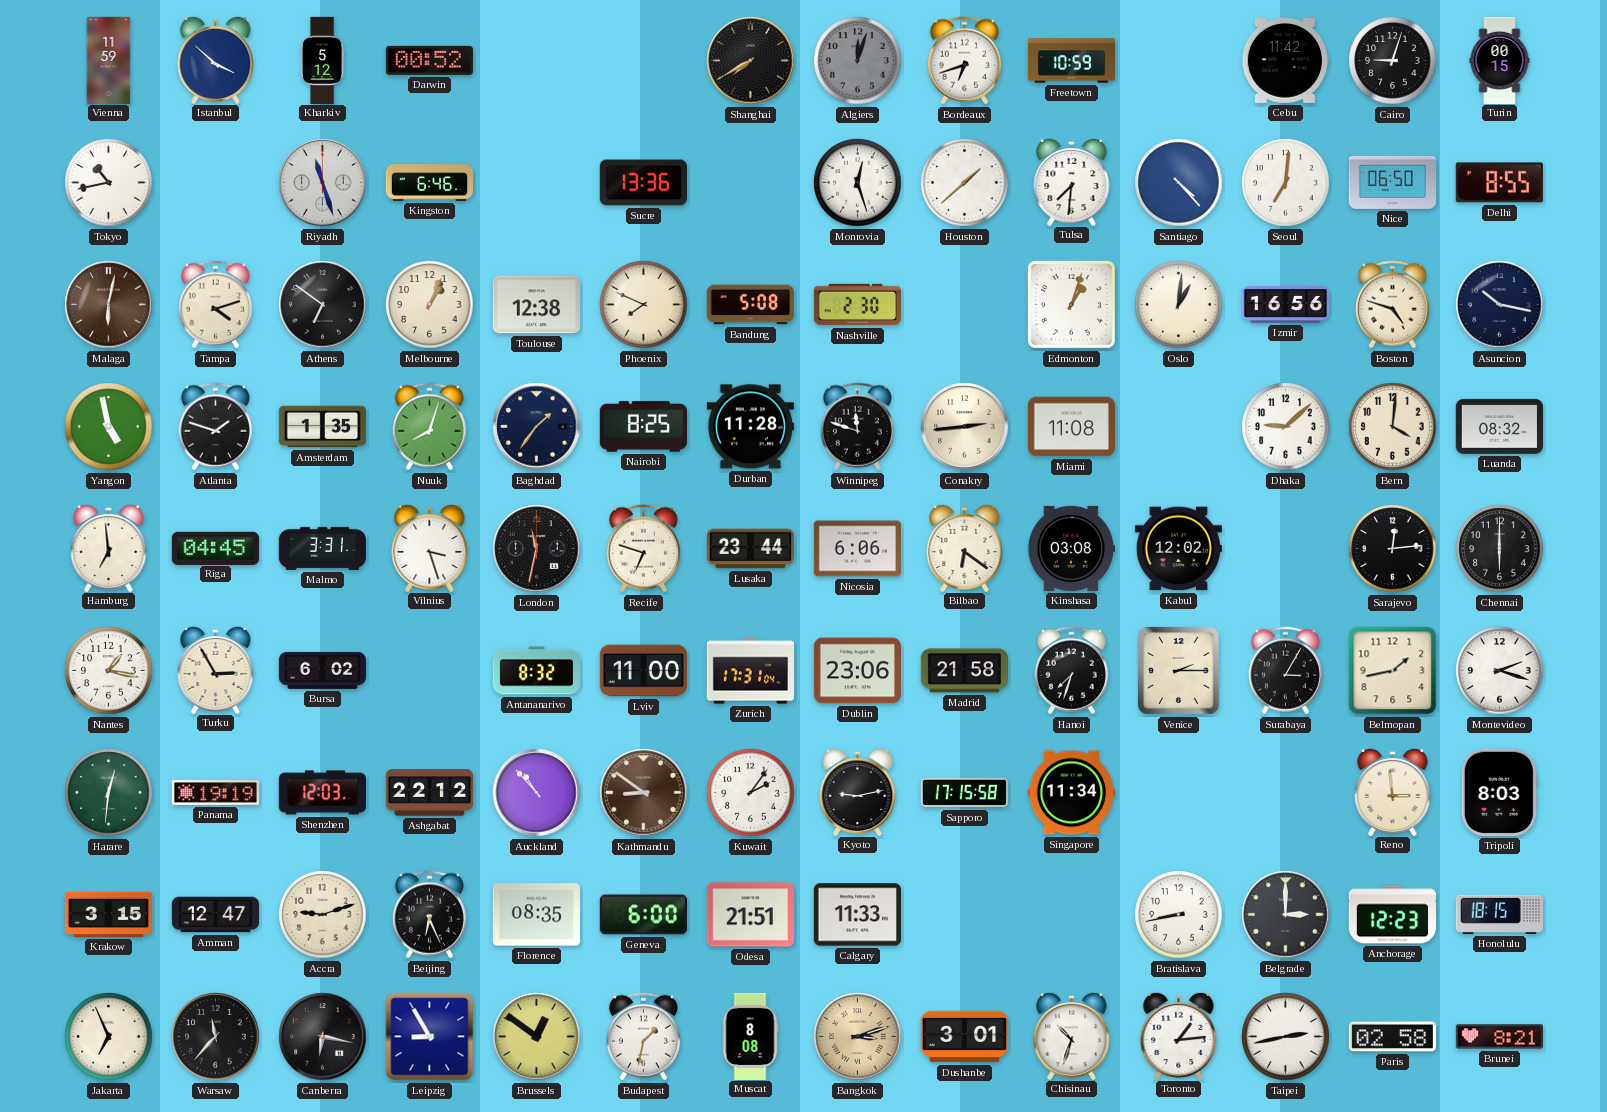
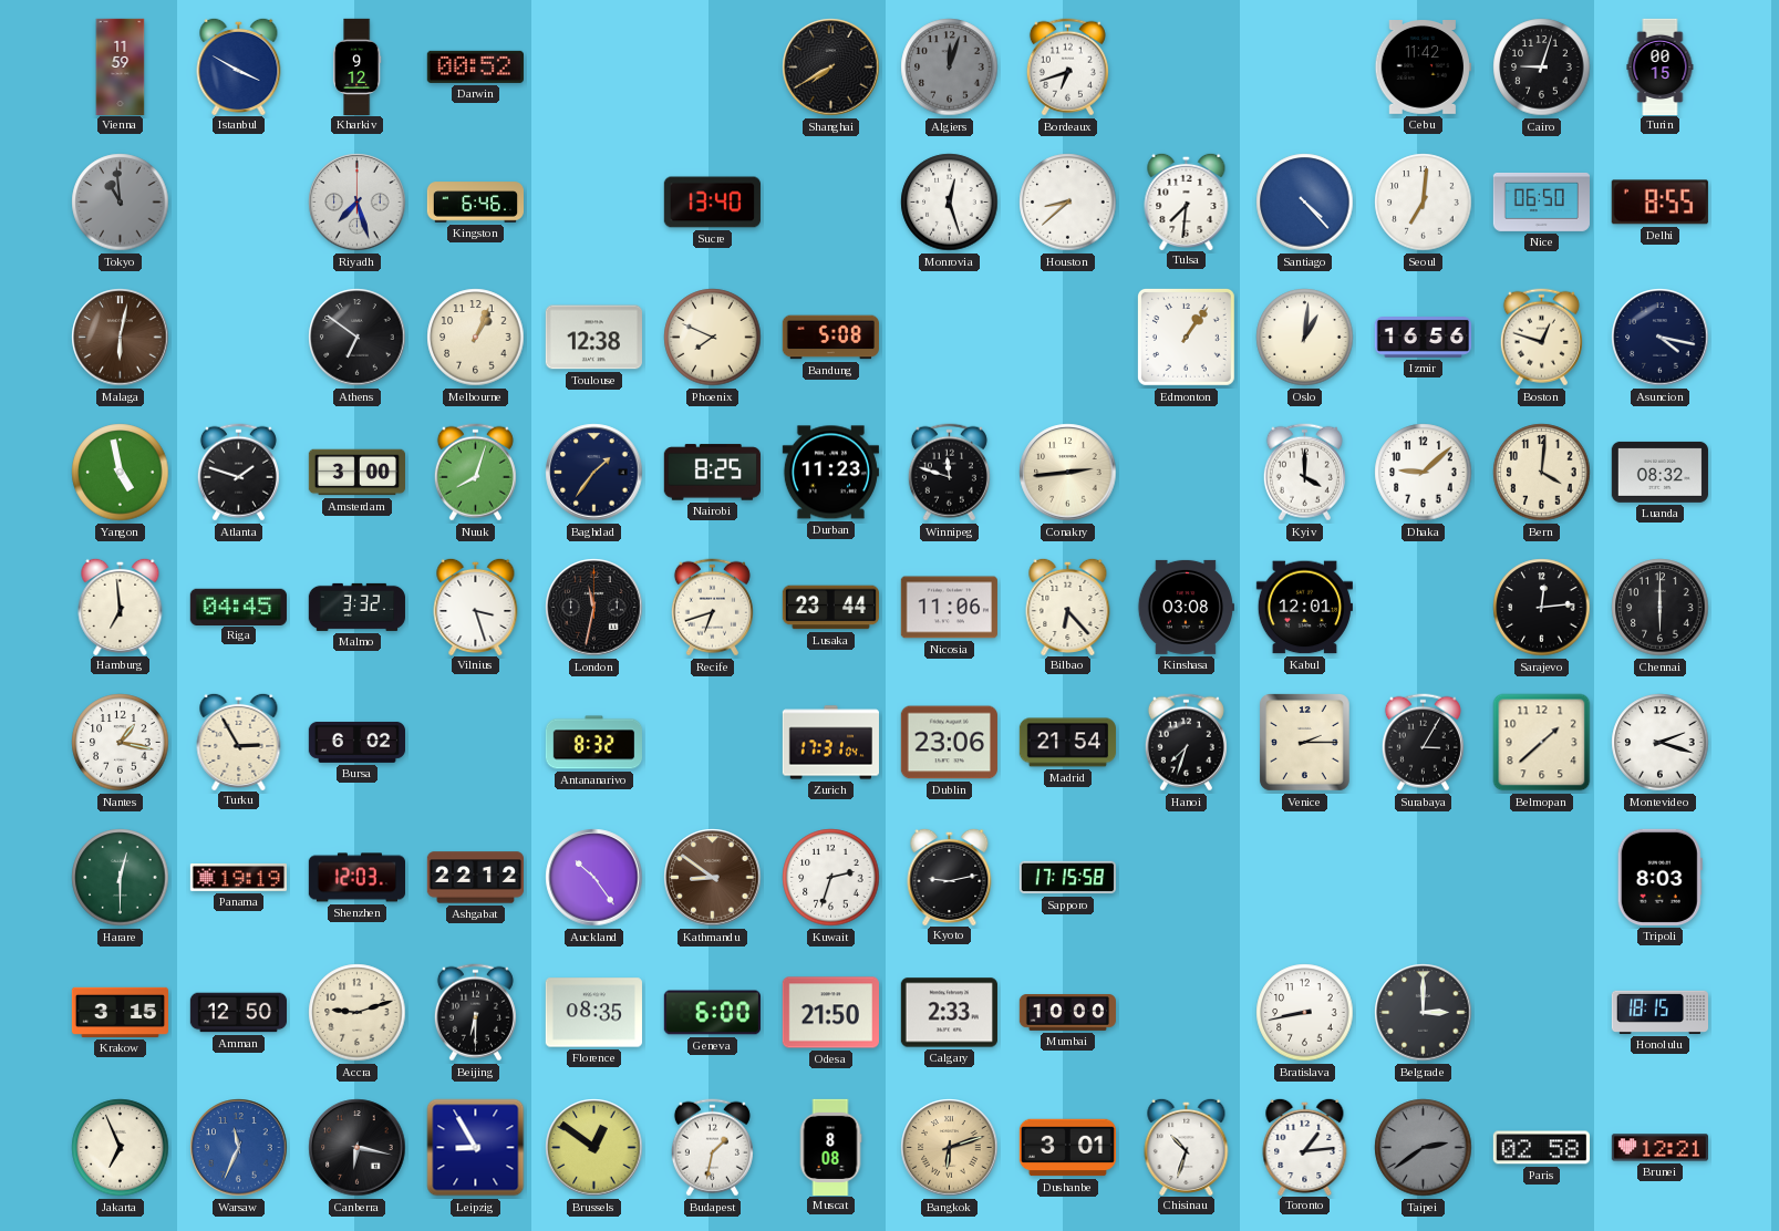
Istanbul: 3:52 -> 3:50 (239, 65)
Kharkiv: 5:12 -> 9:12 (356, 66)
Freetown: 10:59 -> none (1071, 61)
Tokyo: 10:43 -> 10:59 (121, 203)
Tokyo dial: white -> grey (121, 203)
Riyadh: 11:27 -> 7:27 (358, 203)
Sucre: 13:36 -> 13:40 (712, 203)
Houston: 1:38 -> 8:38 (1068, 203)
Tampa: 4:12 -> none (215, 305)
Nashville: 2:30 -> none (857, 305)
Edmonton: 1:03 -> 1:06 (1186, 337)
Boston: 4:48 -> 12:48 (1541, 338)
Asuncion: 10:17 -> 4:17 (1661, 338)
Amsterdam: 1:35 -> 3:00 (356, 473)
Durban: 11:28 -> 11:23 (830, 473)
Miami: 11:08 -> none (1071, 427)
Kyiv: none -> 4:00 (1304, 473)
Malmo: 3:31 -> 3:32 (356, 607)
Recife: 6:48 -> 6:42 (712, 608)
Nicosia: 6:06 -> 11:06 (949, 608)
Bilbao: 6:21 -> 6:23 (1068, 606)
Kabul: 12:02 -> 12:01 (1304, 608)
Lviv: 11:00 -> none (643, 671)
Madrid: 21:58 -> 21:54 (1067, 743)
Belmopan: 1:43 -> 1:38 (1542, 743)
Harare: 12:31 -> 12:30 (121, 878)
Auckland: 10:53 -> 10:24 (594, 878)
Kuwait: 2:06 -> 2:33 (831, 878)
Singapore: 11:34 -> none (1071, 793)
Reno: 2:59 -> none (1393, 791)
Amman: 12:47 -> 12:50 (238, 1013)
Beijing: 6:26 -> 6:30 (475, 1013)
Odesa: 21:51 -> 21:50 (830, 1013)
Calgary: 11:33 -> 2:33 (949, 1013)
Mumbai: none -> 10:00 (1067, 1013)
Anchorage: 12:23 -> none (1392, 915)
Warsaw: 11:37 -> 11:34 (239, 1148)
Warsaw dial: black -> blue (239, 1148)
Bangkok: 3:12 -> 6:12 (950, 1148)
Taipei: 2:43 -> 2:39 (1424, 1148)
Taipei dial: white -> grey (1424, 1148)
Brunei: 8:21 -> 12:21 (1659, 1148)
